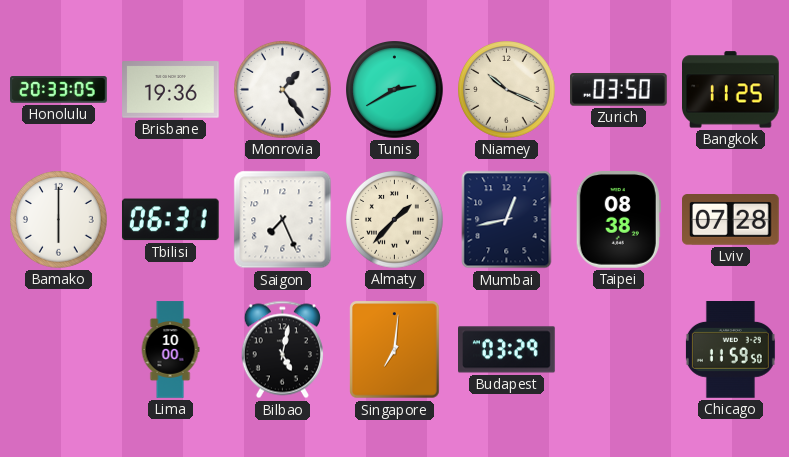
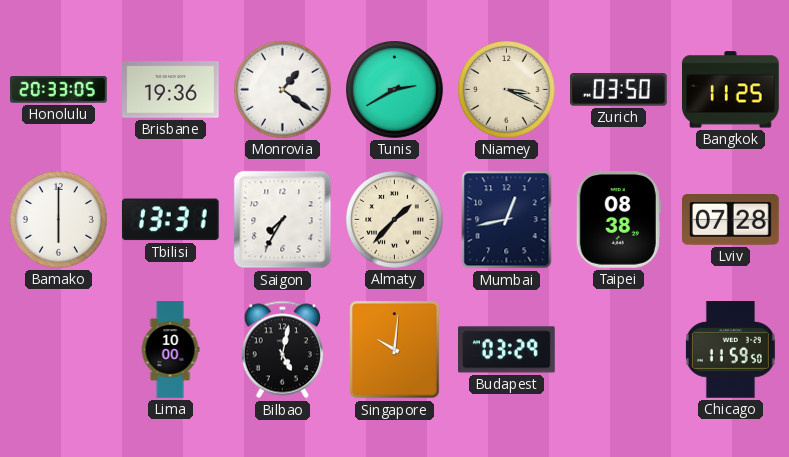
Monrovia: 1:24 -> 1:21 (283, 90)
Niamey: 10:19 -> 3:19 (507, 90)
Tbilisi: 06:31 -> 13:31 (170, 220)
Saigon: 7:26 -> 7:35 (283, 220)
Singapore: 7:01 -> 10:01 (395, 350)
